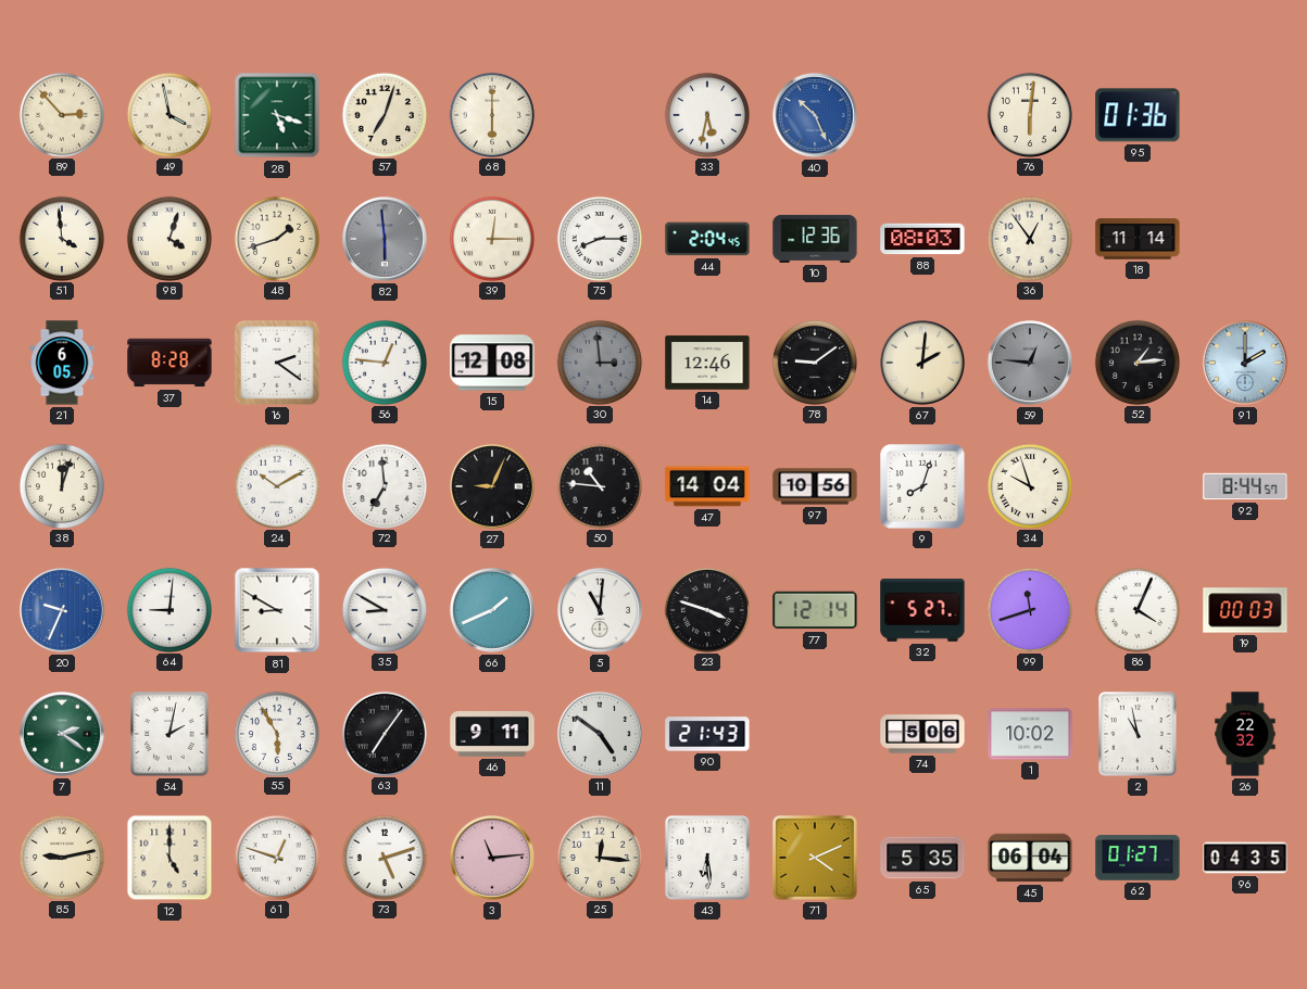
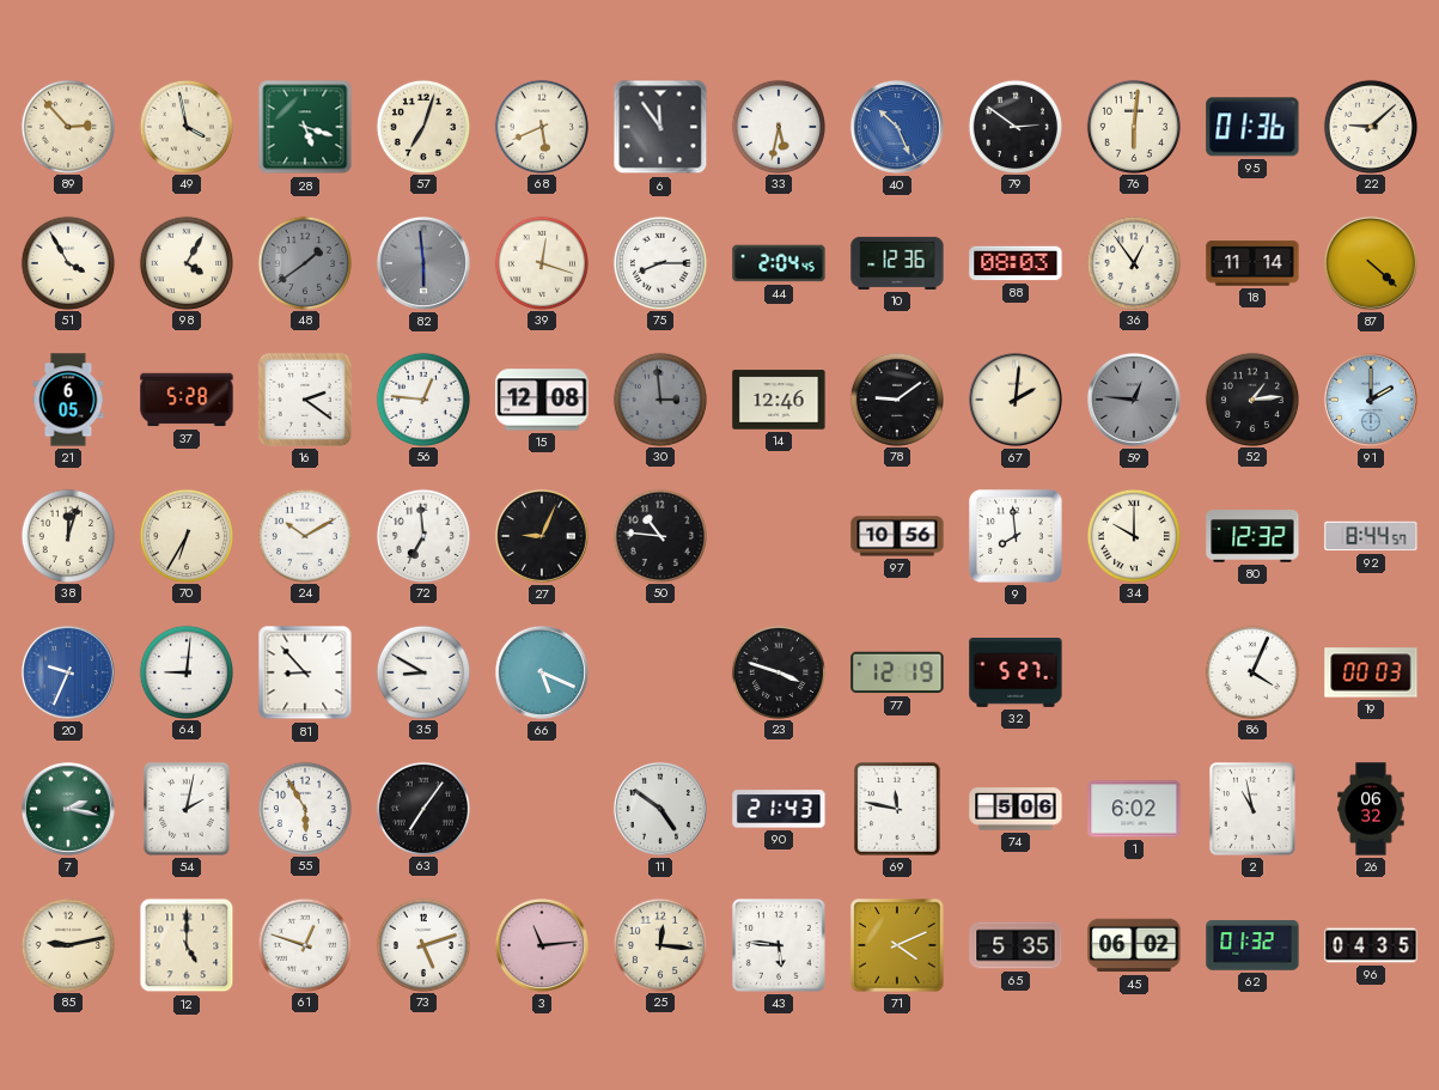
68: 6:00 -> 5:41 (541, 126)
6: none -> 11:54 (660, 127)
79: none -> 2:51 (1014, 126)
22: none -> 9:08 (1370, 126)
51: 3:59 -> 3:55 (67, 262)
98: 4:03 -> 4:05 (185, 262)
48: 1:42 -> 1:39 (304, 262)
48 dial: cream -> grey (304, 262)
39: 12:15 -> 12:18 (541, 262)
87: none -> 4:22 (1371, 263)
37: 8:28 -> 5:28 (187, 400)
70: none -> 6:35 (185, 535)
47: 14:04 -> none (707, 486)
9: 8:03 -> 7:59 (1016, 536)
34: 9:57 -> 10:00 (1133, 535)
80: none -> 12:32 (1252, 537)
81: 8:50 -> 8:53 (305, 672)
66: 1:41 -> 5:19 (542, 672)
5: 11:01 -> none (600, 610)
77: 12:14 -> 12:19 (897, 672)
99: 11:42 -> none (1029, 609)
7: 2:21 -> 2:17 (68, 809)
46: 9:11 -> none (492, 734)
69: none -> 11:47 (897, 809)
1: 10:02 -> 6:02 (1134, 809)
26: 22:32 -> 06:32 (1371, 809)
43: 6:29 -> 5:46 (780, 946)
45: 06:04 -> 06:02 (1134, 945)
62: 01:27 -> 01:32 (1252, 945)
